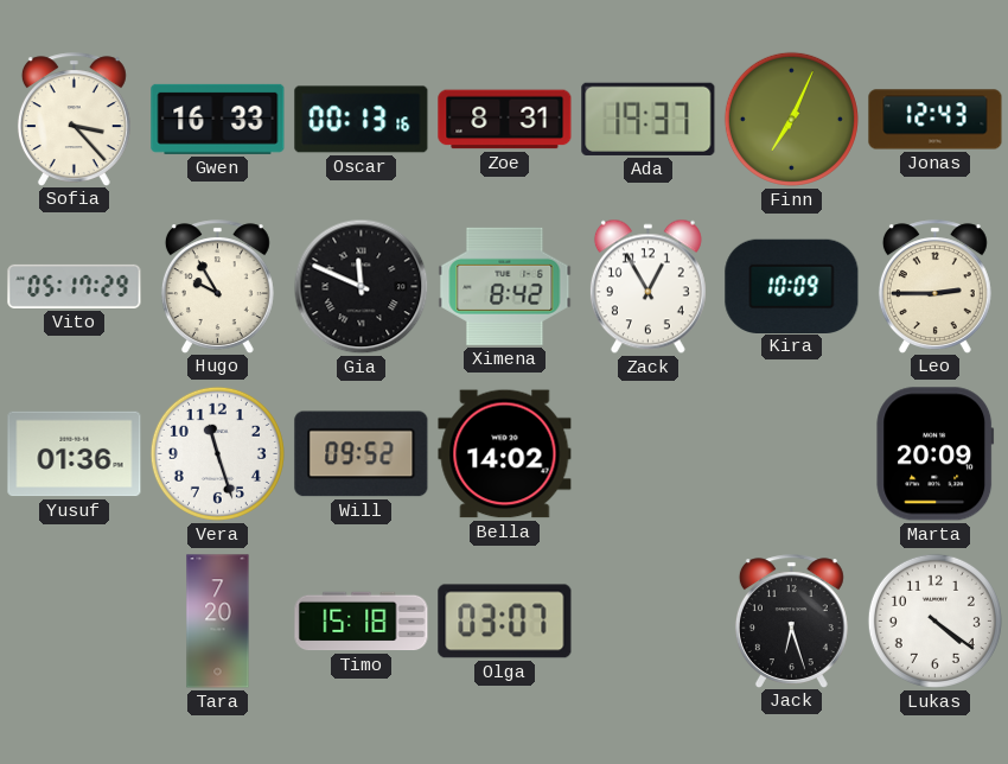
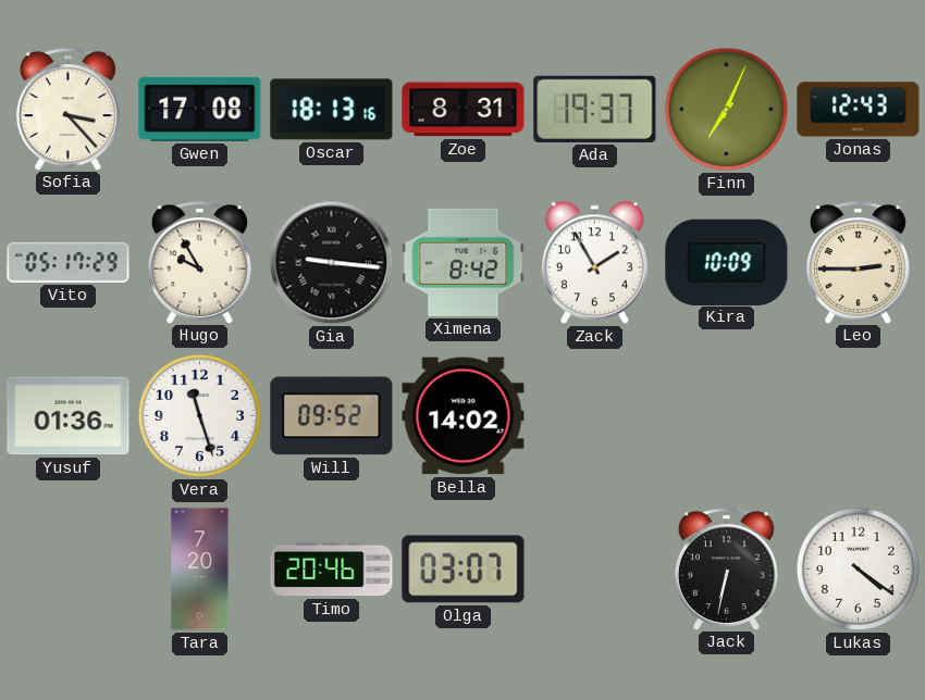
Gwen: 16:33 -> 17:08 (200, 109)
Oscar: 00:13 -> 18:13 (332, 110)
Gia: 11:49 -> 9:16 (332, 263)
Zack: 12:55 -> 1:55 (594, 263)
Marta: 20:09 -> none (936, 454)
Timo: 15:18 -> 20:46 (332, 570)
Jack: 6:27 -> 6:32 (726, 568)
